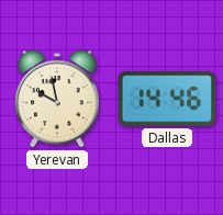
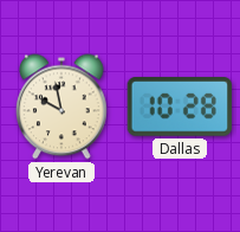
Dallas: 14:46 -> 10:28 (179, 108)
